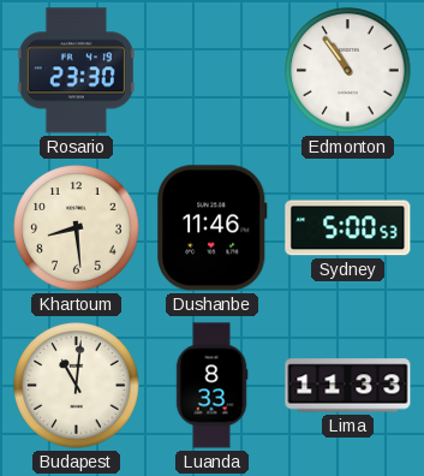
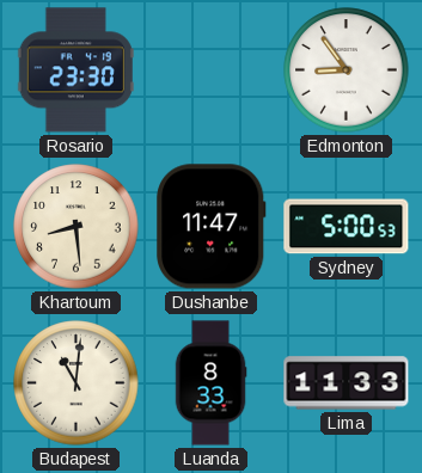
Edmonton: 10:54 -> 8:54 (347, 70)
Dushanbe: 11:46 -> 11:47 (212, 227)
